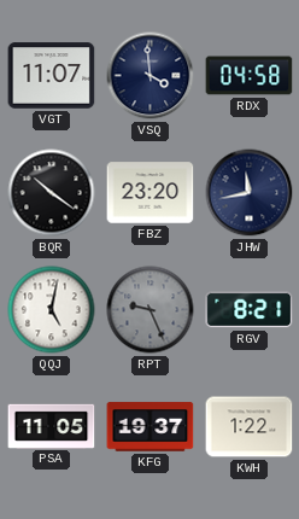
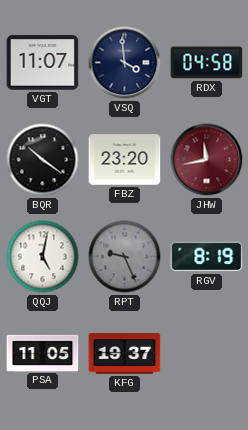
JHW dial: navy -> burgundy (207, 160)
RGV: 8:21 -> 8:19 (207, 257)
KWH: 1:22 -> none (250, 427)
